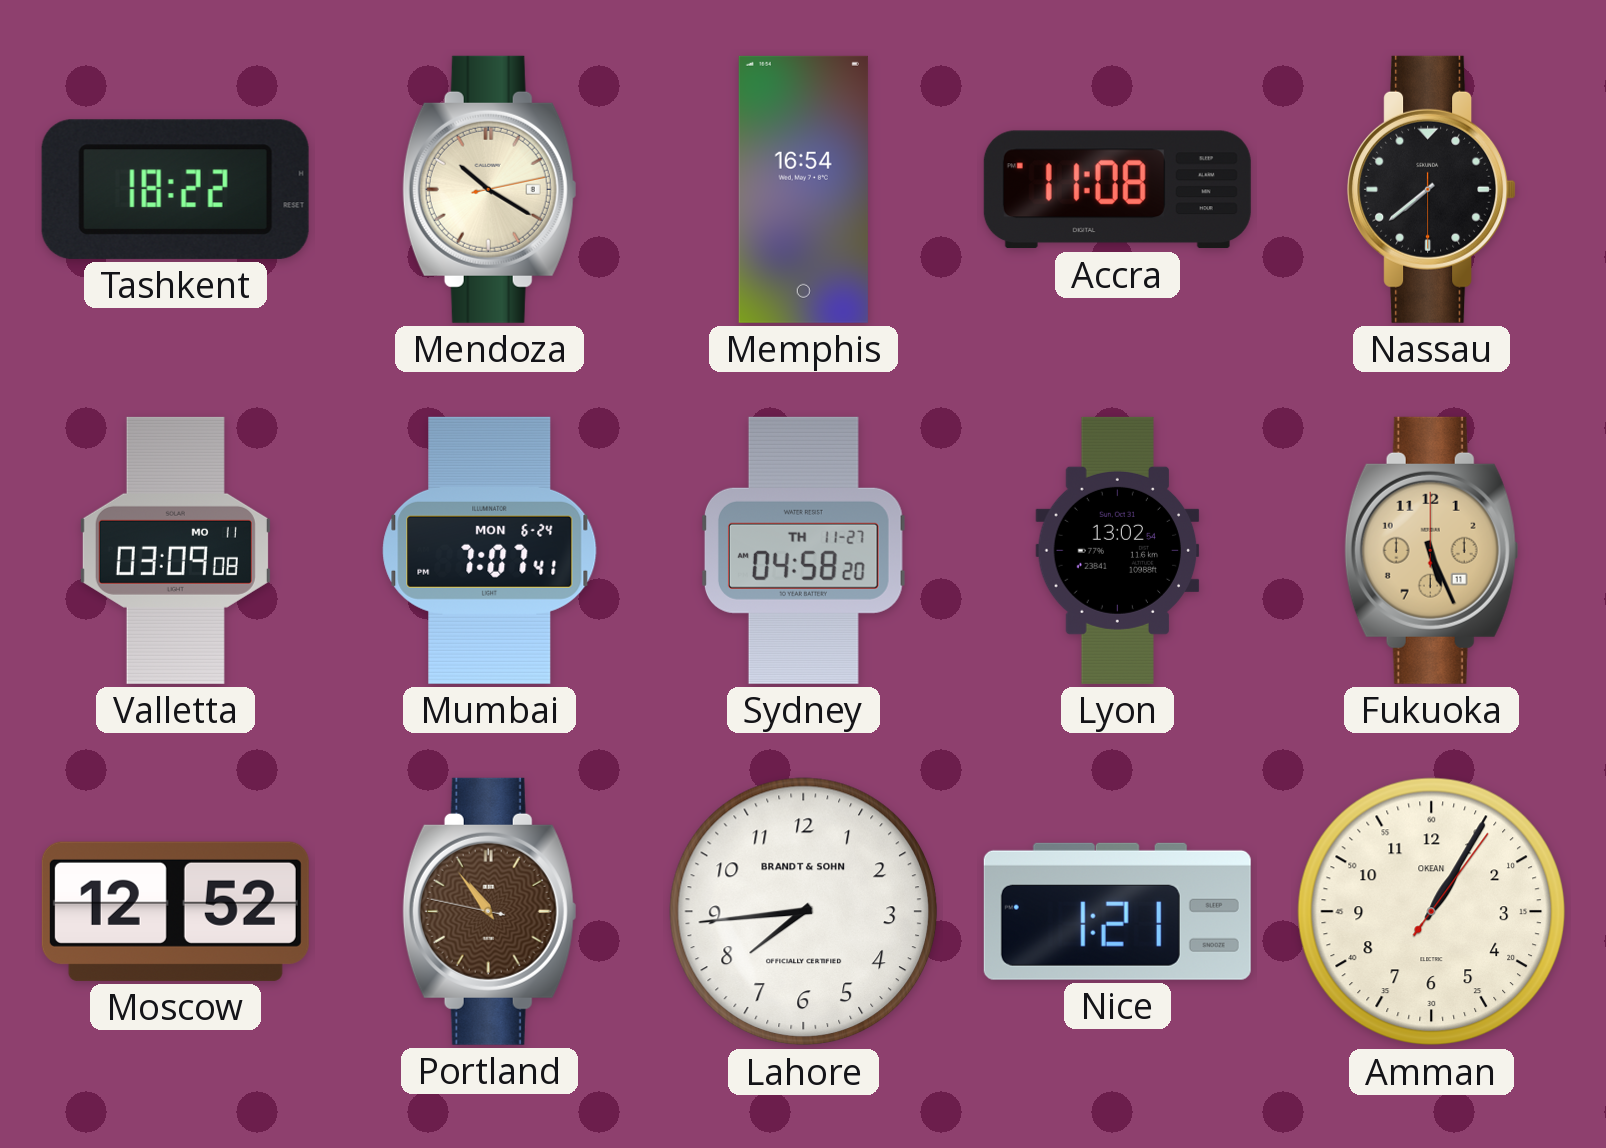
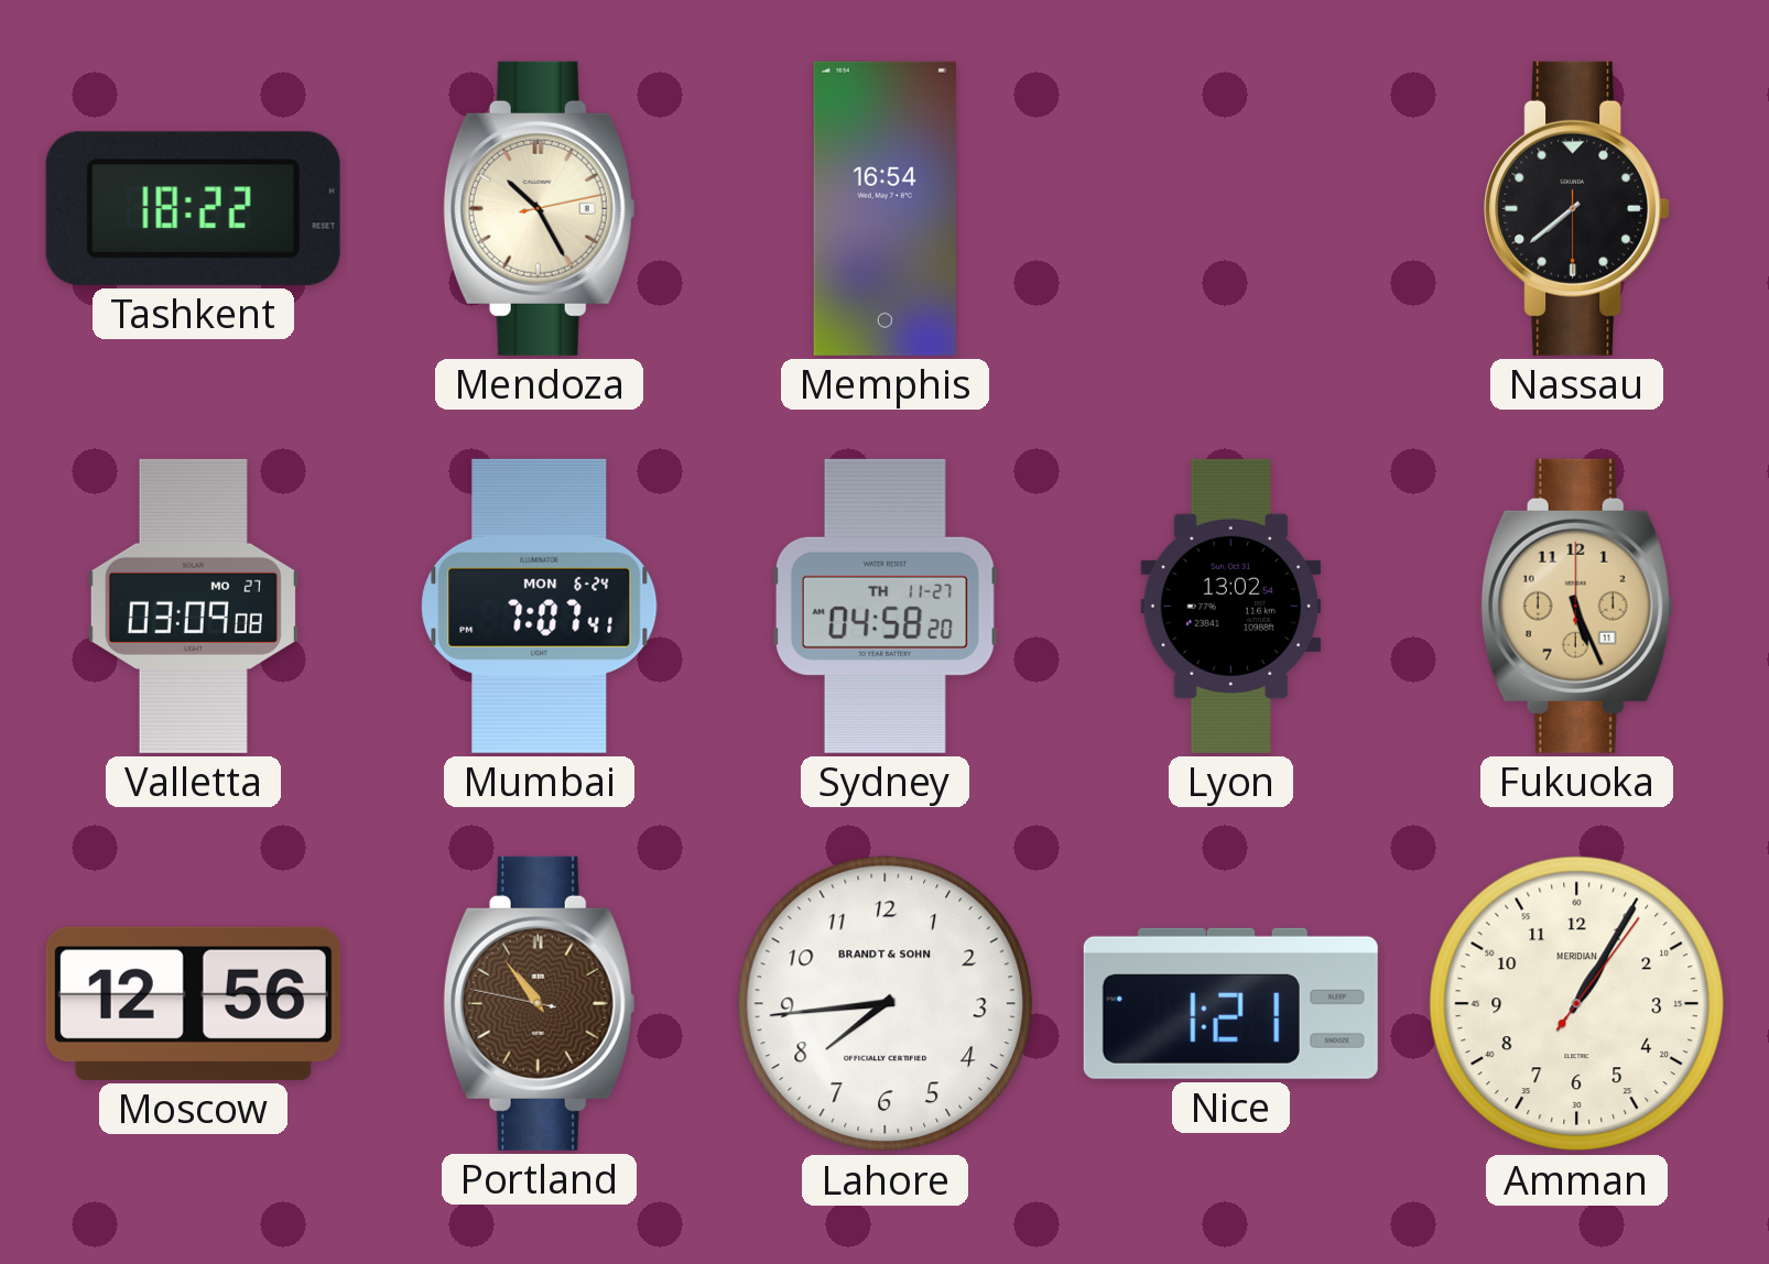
Mendoza: 10:20 -> 10:25 (539, 208)
Accra: 11:08 -> none (1117, 190)
Valletta date: MO 11 -> MO 27 (193, 606)
Moscow: 12:52 -> 12:56 (193, 1003)
Amman brand: OKEAN -> MERIDIAN (1577, 1004)
